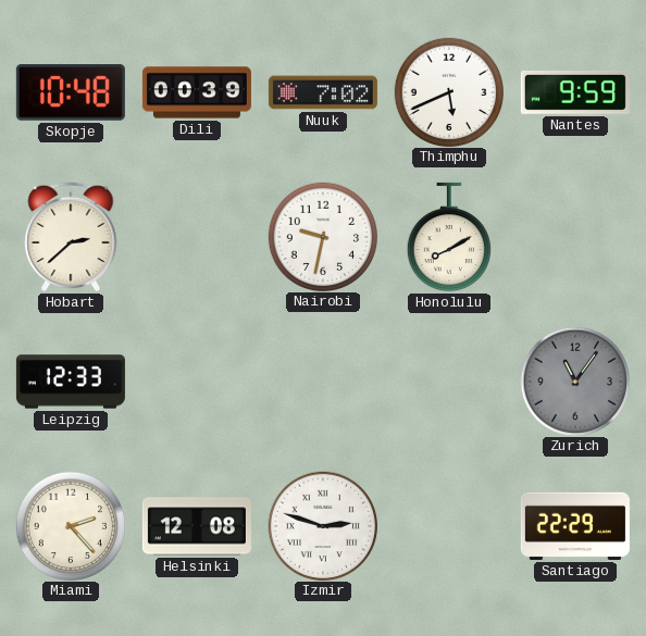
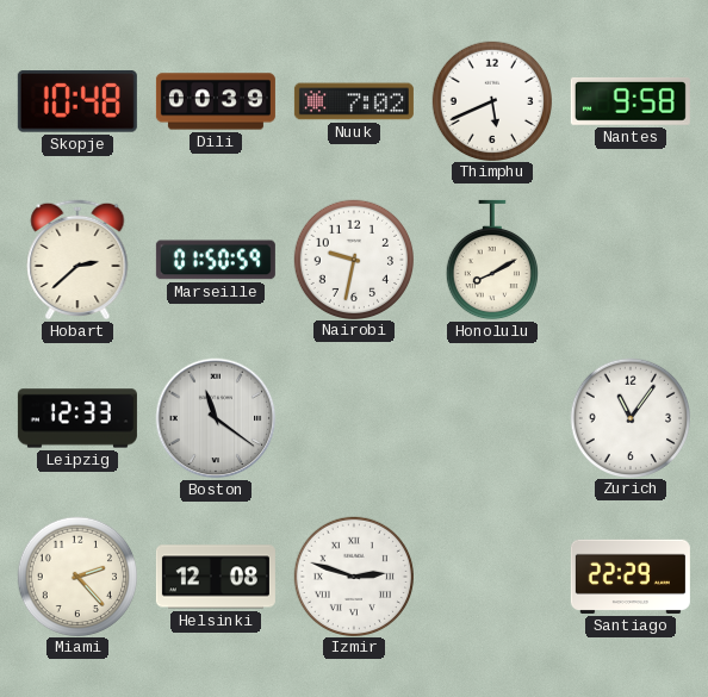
Nantes: 9:59 -> 9:58 (631, 101)
Marseille: none -> 01:50 (216, 260)
Boston: none -> 11:21 (216, 418)
Zurich dial: grey -> white (629, 417)
